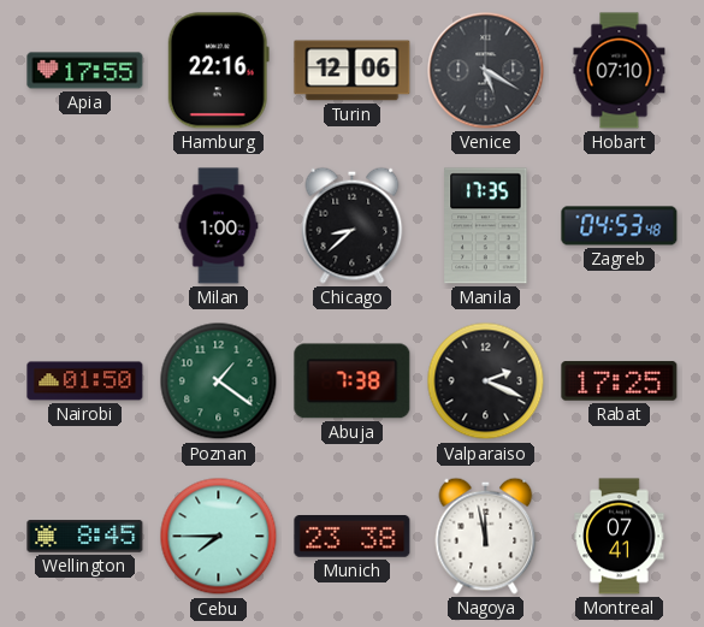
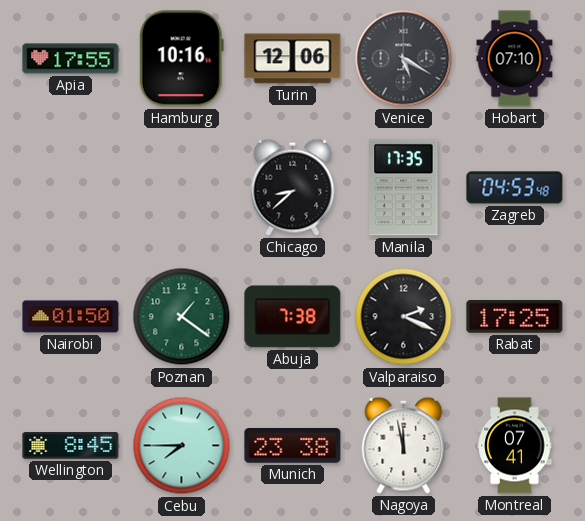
Hamburg: 22:16 -> 10:16 (181, 59)
Milan: 1:00 -> none (219, 226)
